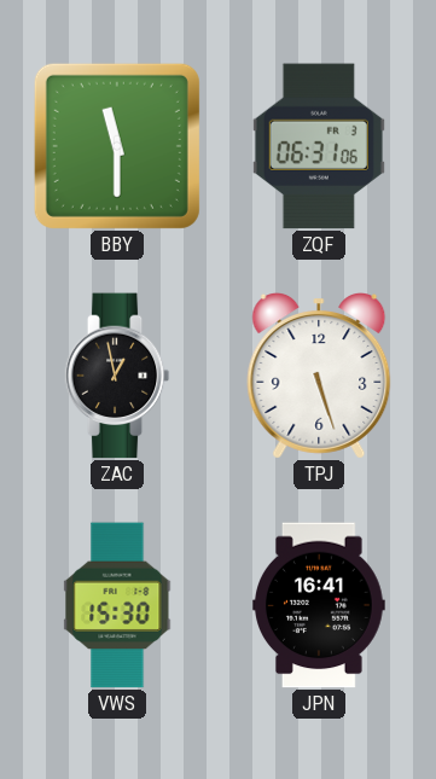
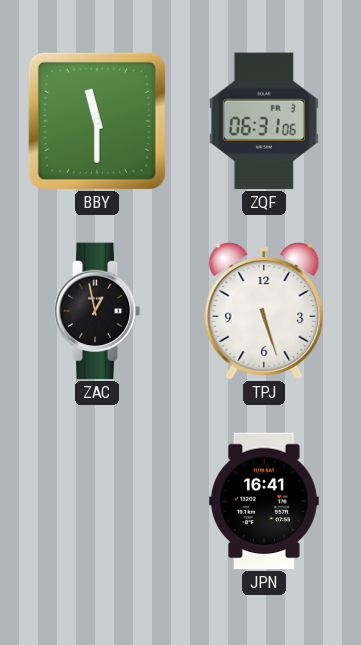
VWS: 15:30 -> none (117, 605)
